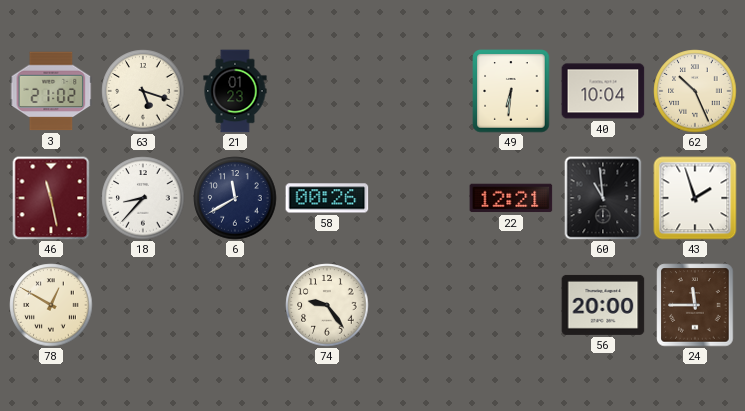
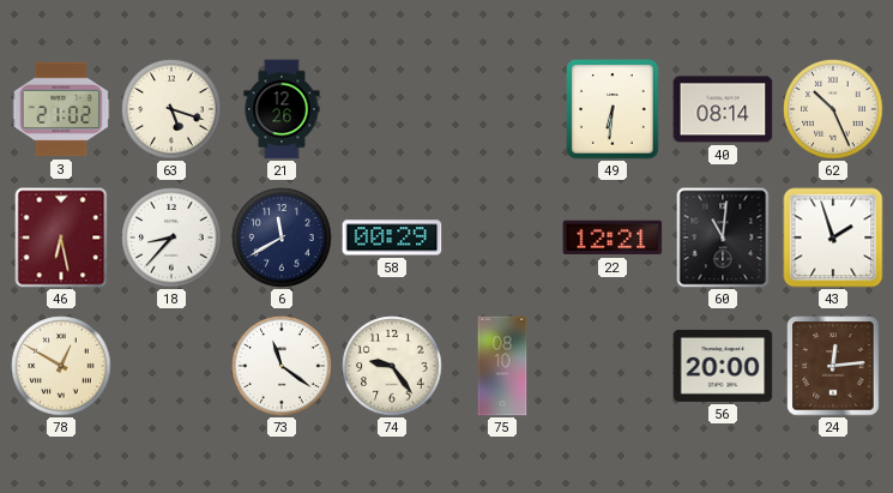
21: 01:23 -> 12:26 (282, 109)
40: 10:04 -> 08:14 (723, 109)
46: 11:28 -> 6:28 (61, 238)
58: 00:26 -> 00:29 (392, 238)
60: 10:59 -> 11:01 (723, 238)
73: none -> 11:21 (282, 366)
75: none -> 08:10 (502, 366)
24: 11:45 -> 12:14 (833, 366)
